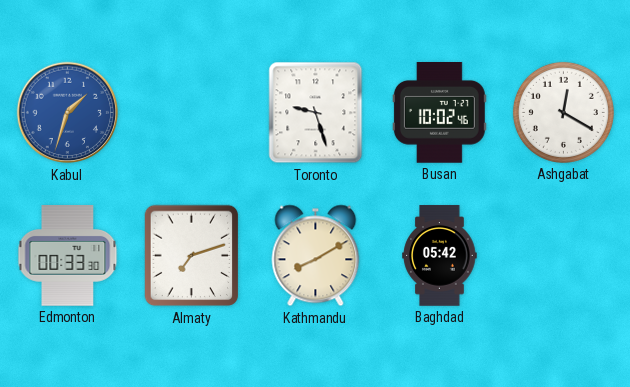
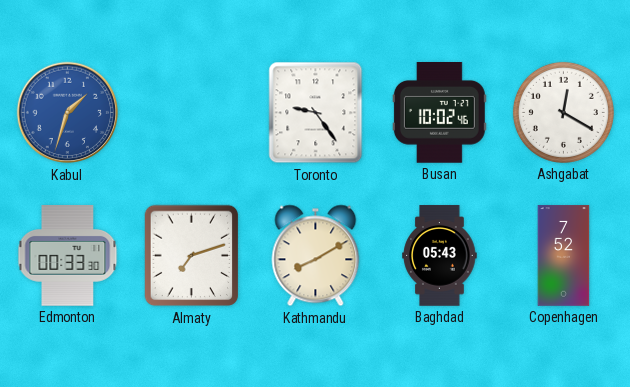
Toronto: 9:27 -> 9:24 (316, 113)
Baghdad: 05:42 -> 05:43 (440, 256)
Copenhagen: none -> 7:52 (564, 256)
